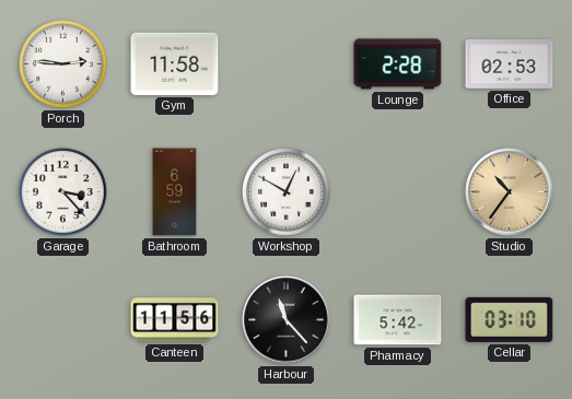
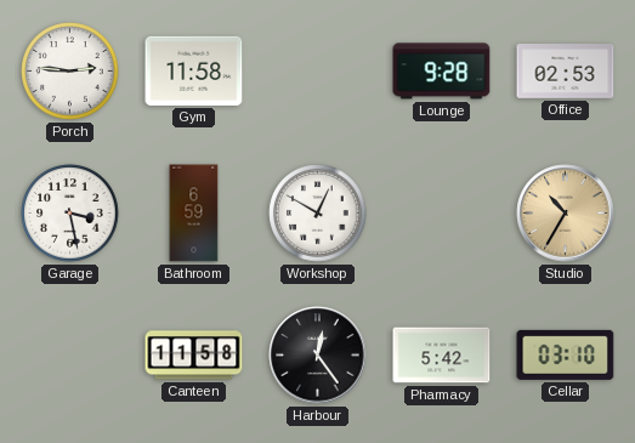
Lounge: 2:28 -> 9:28 (442, 72)
Garage: 3:23 -> 3:28 (70, 214)
Studio: 10:36 -> 10:35 (566, 214)
Canteen: 11:56 -> 11:58 (194, 356)
Harbour: 11:23 -> 12:24 (318, 356)
